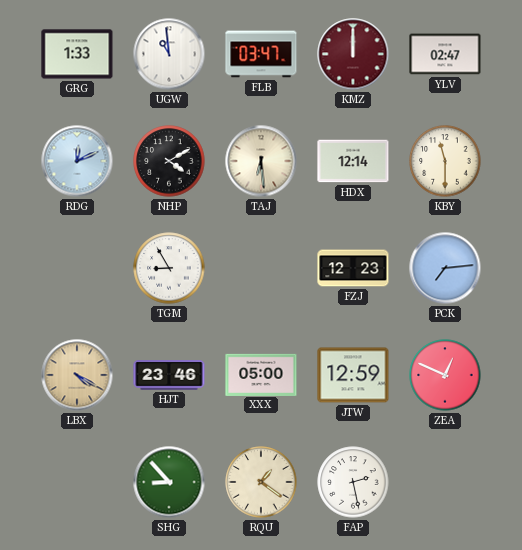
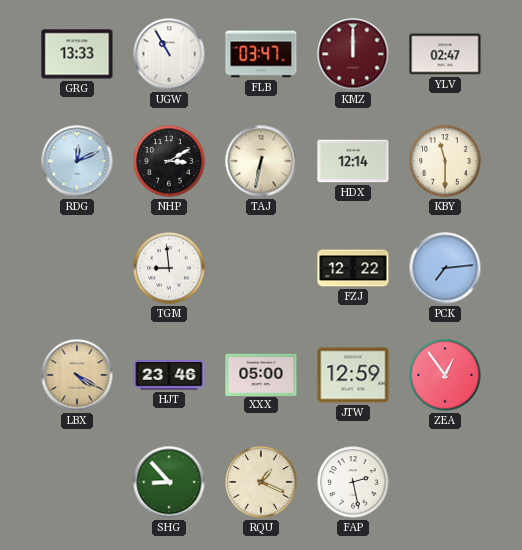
GRG: 1:33 -> 13:33 (77, 54)
UGW: 10:59 -> 10:55 (169, 54)
NHP: 4:10 -> 3:10 (169, 161)
TAJ: 6:29 -> 6:32 (261, 161)
TGM: 8:55 -> 8:59 (169, 268)
FZJ: 12:23 -> 12:22 (353, 268)
ZEA: 12:49 -> 12:54 (445, 375)
RQU: 1:21 -> 1:19 (261, 482)
